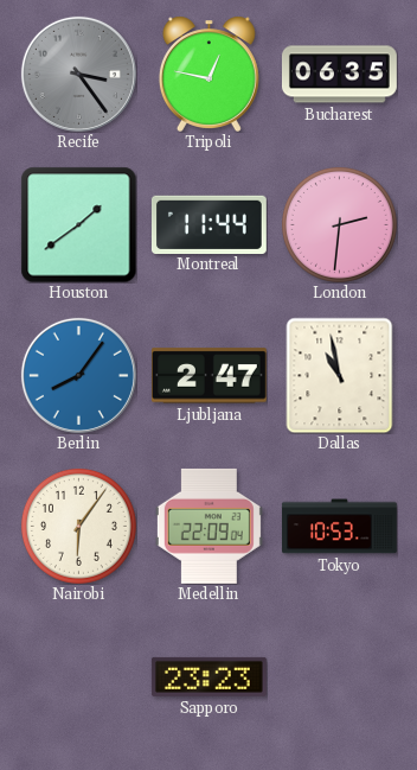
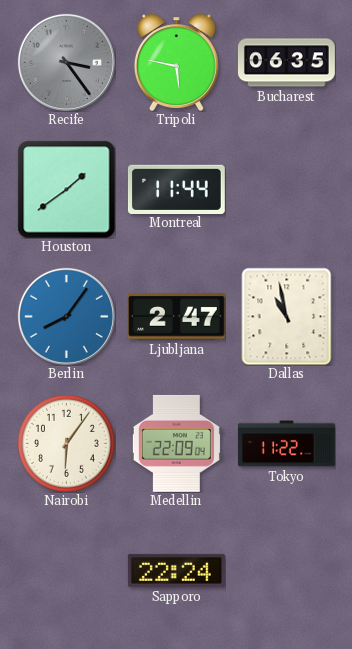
Tripoli: 12:47 -> 5:47 (176, 62)
London: 2:31 -> none (339, 224)
Tokyo: 10:53 -> 11:22 (287, 444)
Sapporo: 23:23 -> 22:24 (176, 570)
